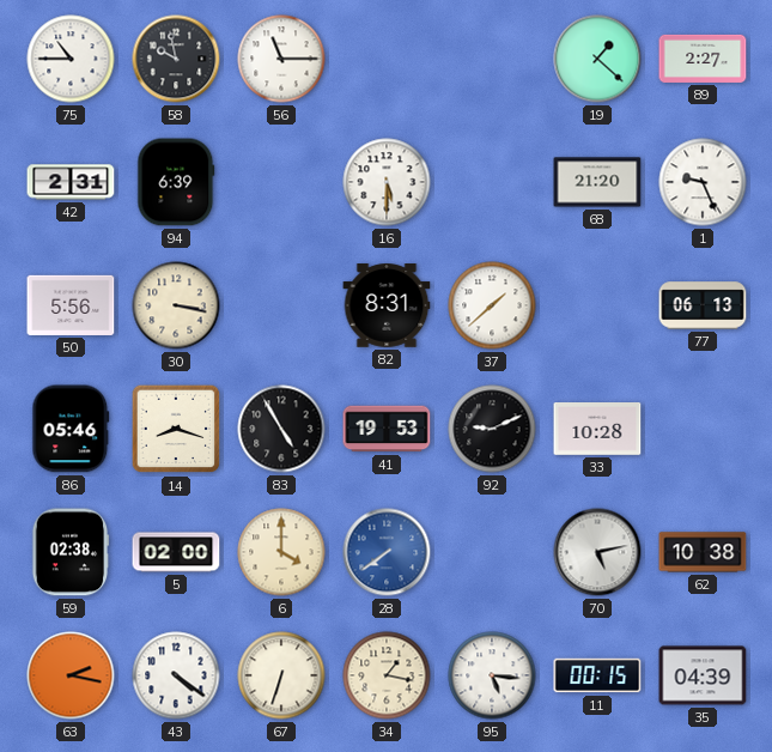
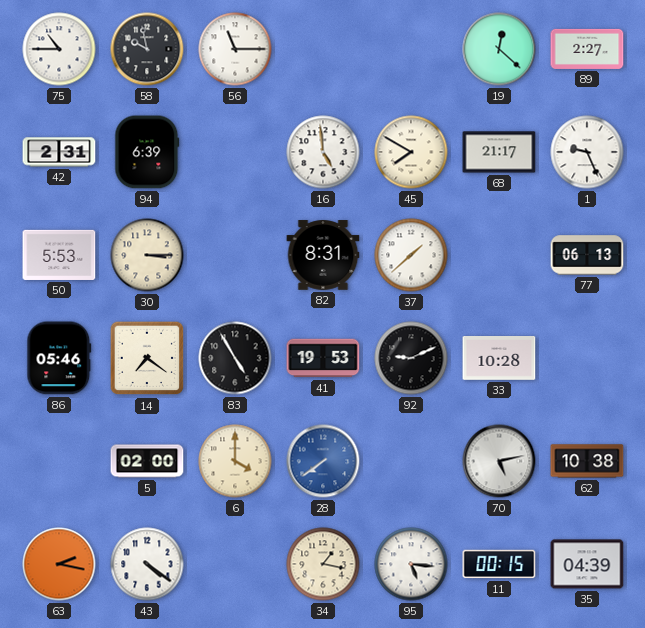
19: 1:22 -> 12:22 (499, 49)
16: 5:30 -> 4:59 (323, 152)
45: none -> 7:50 (411, 152)
68: 21:20 -> 21:17 (499, 152)
50: 5:56 -> 5:53 (59, 255)
30: 3:17 -> 3:15 (147, 255)
14: 8:18 -> 7:21 (147, 358)
59: 02:38 -> none (71, 552)
67: 6:33 -> none (281, 675)
